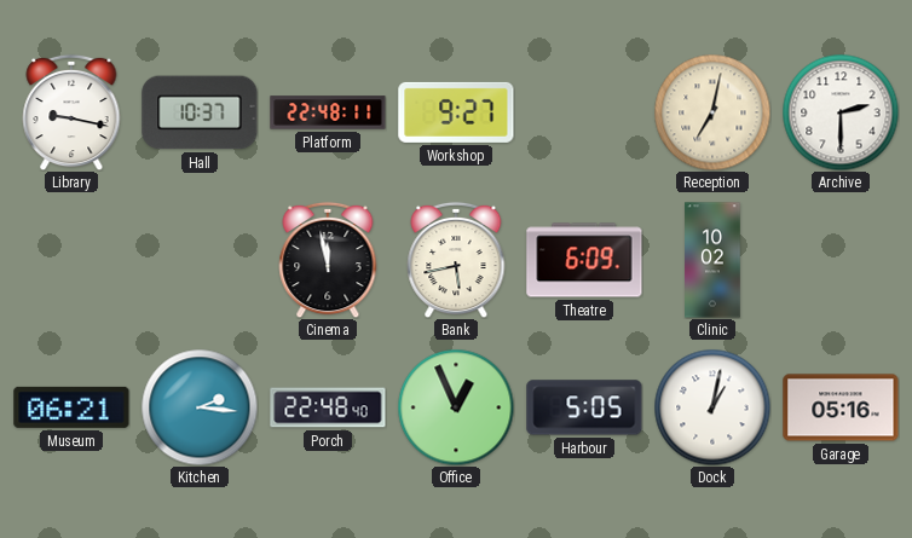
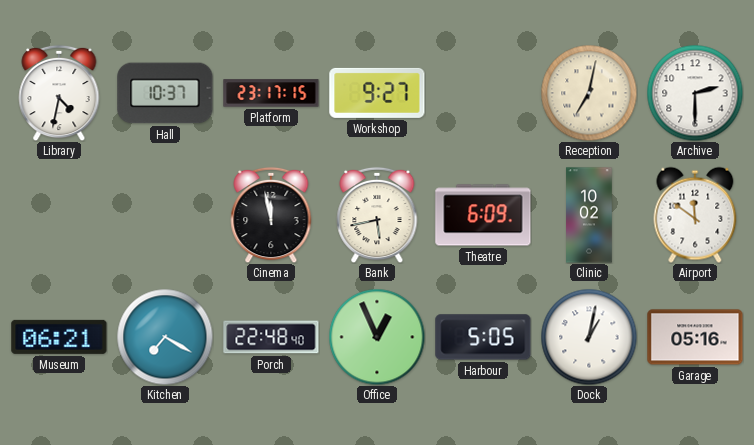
Library: 9:17 -> 4:32 (59, 93)
Platform: 22:48 -> 23:17 (271, 93)
Airport: none -> 11:51 (695, 215)
Kitchen: 2:16 -> 7:20 (165, 337)
